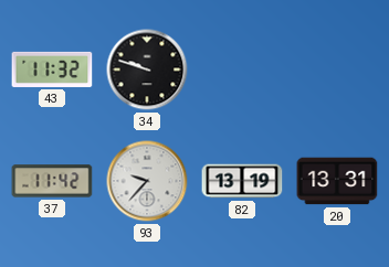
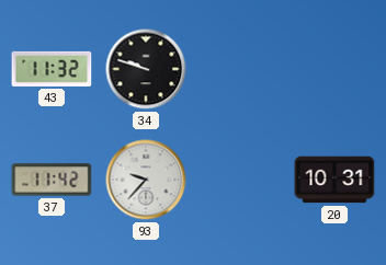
82: 13:19 -> none (242, 181)
20: 13:31 -> 10:31 (334, 180)
